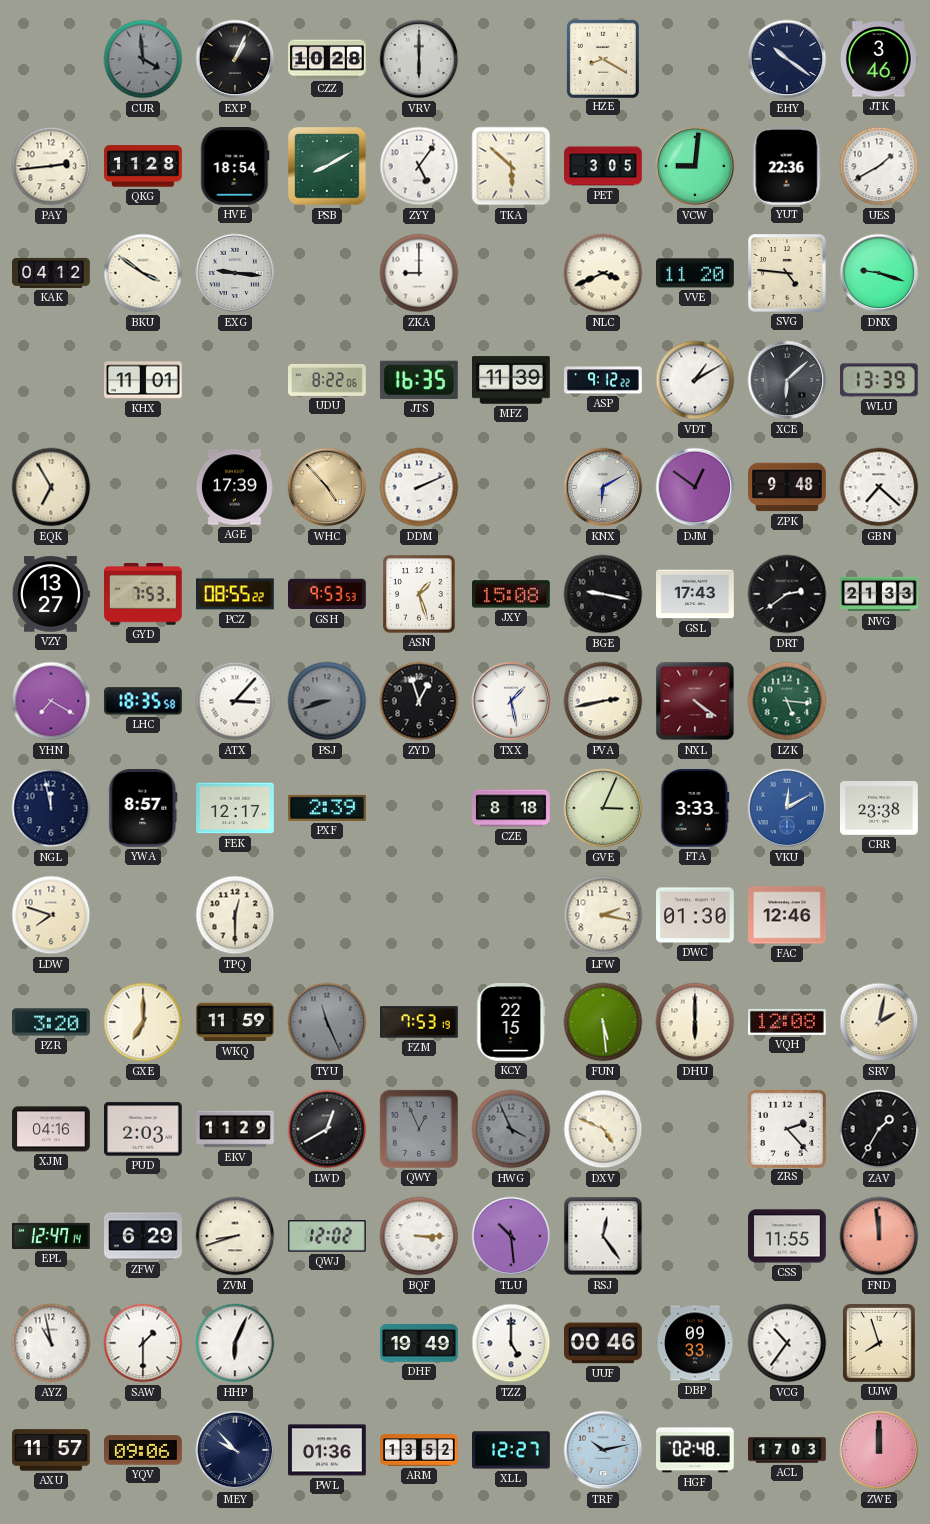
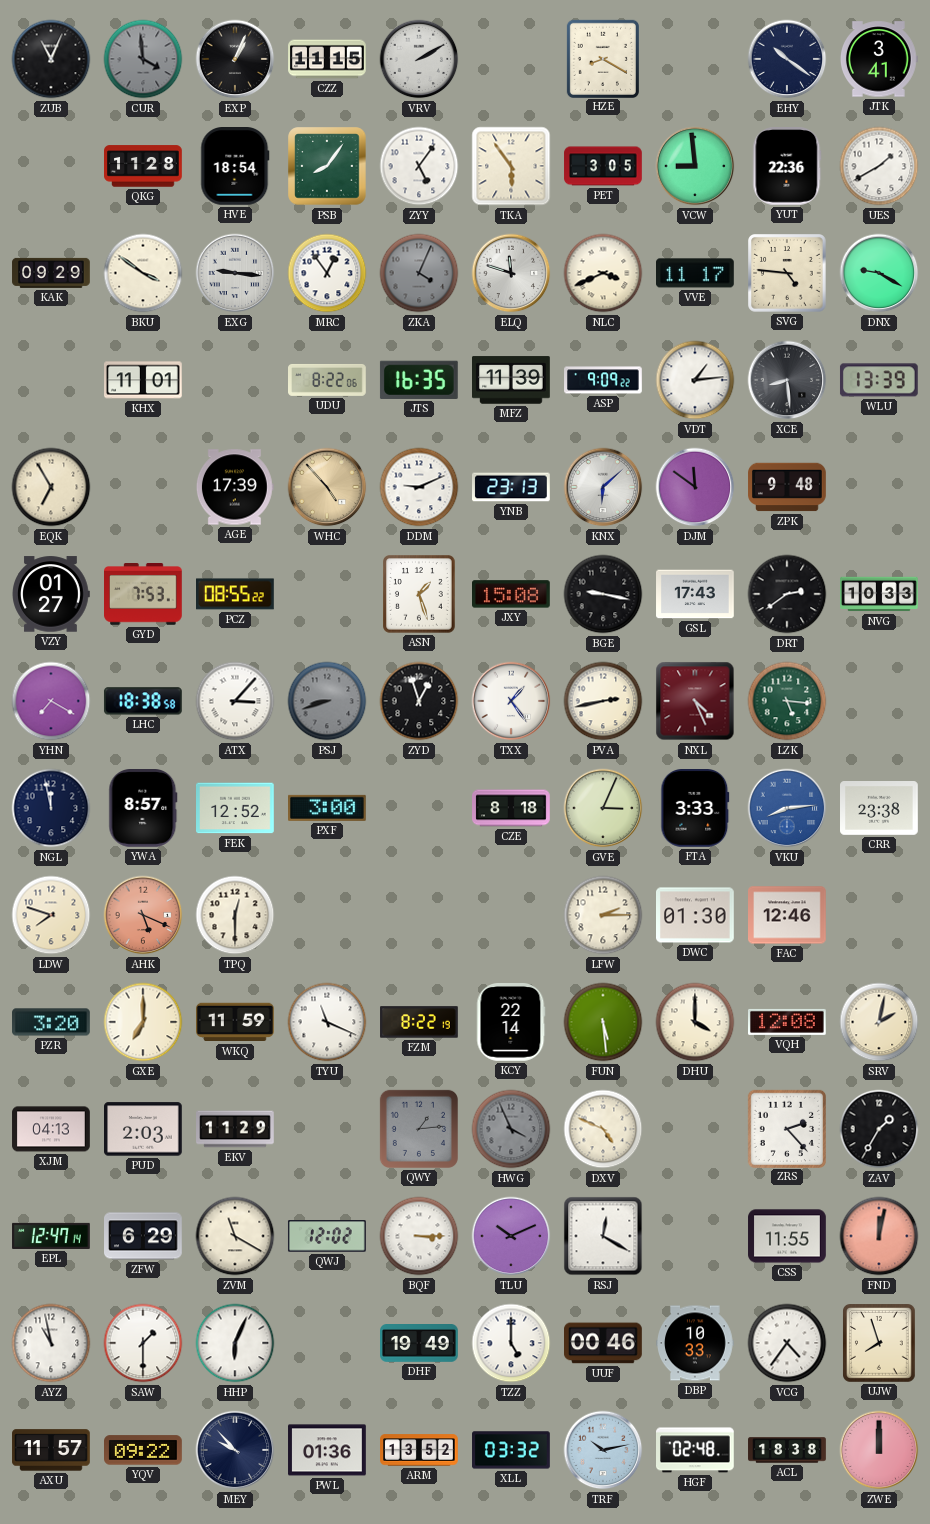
ZUB: none -> 11:04 (51, 59)
CZZ: 10:28 -> 11:15 (327, 59)
VRV: 6:00 -> 2:10 (419, 59)
JTK: 3:46 -> 3:41 (879, 59)
PAY: 2:44 -> none (51, 166)
PSB: 8:10 -> 8:06 (327, 166)
TKA: 5:52 -> 5:54 (511, 166)
VCW: 9:01 -> 8:59 (695, 166)
KAK: 04:12 -> 09:29 (51, 273)
MRC: none -> 12:54 (327, 273)
ZKA: 9:00 -> 4:04 (419, 273)
ZKA dial: white -> grey (419, 273)
ELQ: none -> 11:48 (511, 273)
VVE: 11:20 -> 11:17 (696, 273)
DNX: 9:18 -> 9:20 (879, 273)
ASP: 9:12 -> 9:09 (603, 380)
VDT: 1:10 -> 1:14 (695, 380)
XCE: 6:08 -> 8:29 (787, 380)
DDM: 2:11 -> 9:11 (419, 487)
YNB: none -> 23:13 (512, 487)
KNX: 6:10 -> 6:08 (603, 487)
DJM: 12:51 -> 11:51 (695, 487)
GBN: 7:22 -> none (879, 487)
VZY: 13:27 -> 01:27 (51, 594)
GSH: 9:53 -> none (328, 594)
NVG: 21:33 -> 10:33 (879, 594)
LHC: 18:35 -> 18:38 (143, 701)
TXX: 1:28 -> 1:24 (511, 701)
NXL: 4:21 -> 4:26 (695, 701)
FEK: 12:17 -> 12:52 (236, 808)
PXF: 2:39 -> 3:00 (328, 808)
VKU: 12:10 -> 8:14 (787, 808)
AHK: none -> 5:19 (143, 915)
LFW: 2:17 -> 2:15 (603, 915)
TYU: 11:26 -> 11:19 (327, 1022)
TYU dial: grey -> white (327, 1022)
FZM: 7:53 -> 8:22 (419, 1022)
KCY: 22:15 -> 22:14 (511, 1023)
DHU: 6:00 -> 4:00 (695, 1022)
XJM: 04:16 -> 04:13 (51, 1129)
LWD: 12:40 -> none (327, 1129)
QWY: 12:56 -> 1:14 (419, 1129)
ZVM: 8:42 -> 11:20 (235, 1236)
TLU: 10:29 -> 10:11 (511, 1236)
RSJ: 12:24 -> 12:20 (603, 1236)
FND: 11:59 -> 12:02 (879, 1236)
DBP: 09:33 -> 10:33 (695, 1343)
VCG: 10:36 -> 4:36 (787, 1343)
YQV: 09:06 -> 09:22 (144, 1450)
XLL: 12:27 -> 03:32 (511, 1450)
ACL: 17:03 -> 18:38 (787, 1450)
